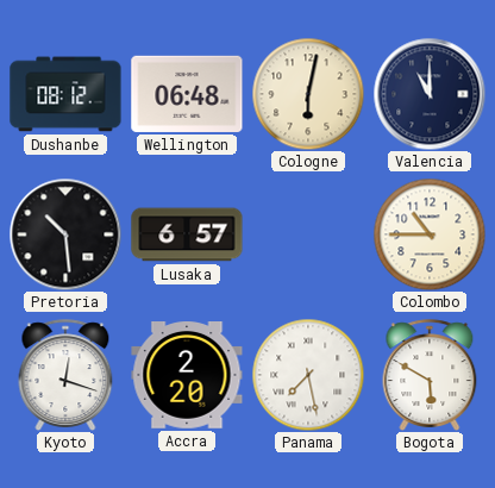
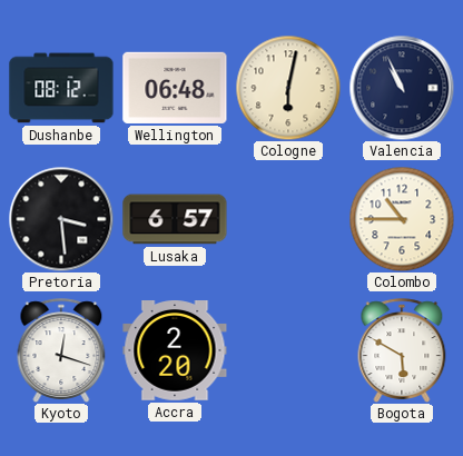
Valencia: 11:00 -> 10:56 (402, 88)
Pretoria: 10:29 -> 3:29 (61, 219)
Panama: 7:28 -> none (308, 375)
